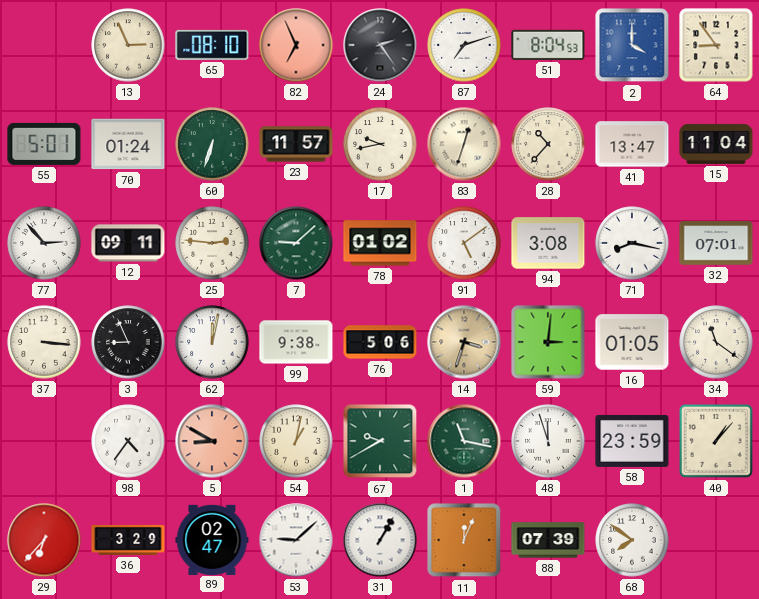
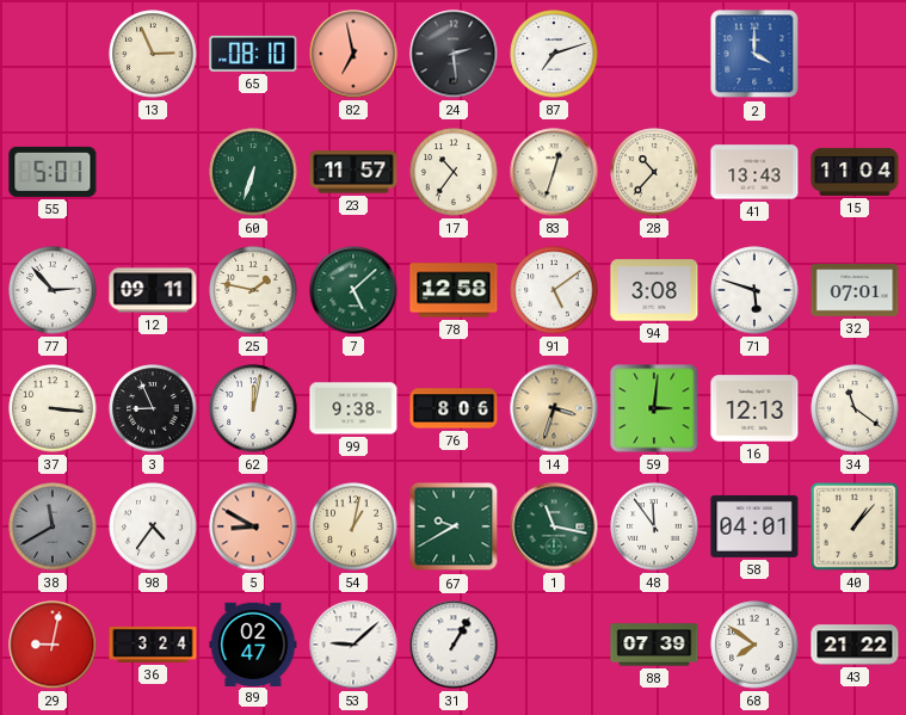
82: 6:56 -> 6:58 (353, 54)
24: 2:24 -> 2:29 (454, 54)
51: 8:04 -> none (548, 45)
64: 8:54 -> none (716, 45)
70: 01:24 -> none (128, 144)
17: 9:43 -> 10:36 (454, 172)
41: 13:47 -> 13:43 (754, 172)
25: 2:46 -> 1:47 (253, 290)
7: 9:08 -> 5:08 (353, 290)
78: 01:02 -> 12:58 (454, 290)
71: 8:17 -> 5:48 (754, 290)
76: 5:06 -> 8:06 (454, 408)
16: 01:05 -> 12:13 (754, 408)
38: none -> 11:40 (53, 526)
48: 11:57 -> 11:54 (654, 526)
58: 23:59 -> 04:01 (754, 526)
29: 6:37 -> 9:02 (53, 645)
36: 3:29 -> 3:24 (153, 645)
11: 12:04 -> none (464, 540)
43: none -> 21:22 (855, 645)
